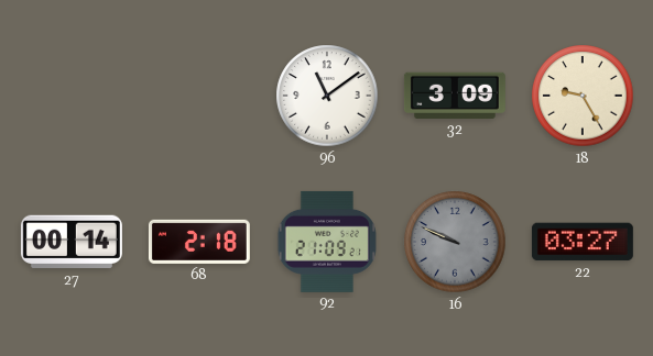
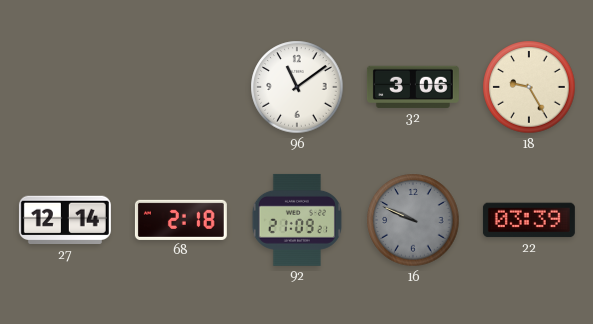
32: 3:09 -> 3:06 (413, 87)
27: 00:14 -> 12:14 (65, 220)
22: 03:27 -> 03:39 (529, 220)
